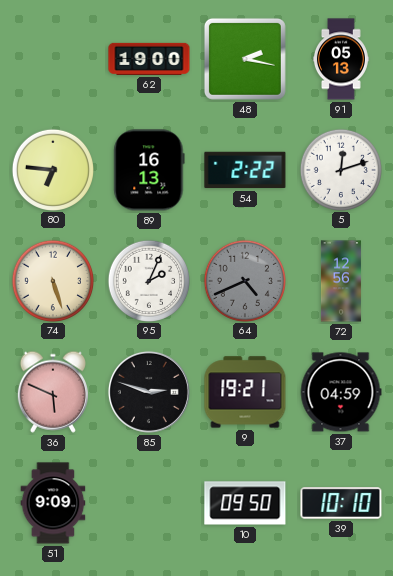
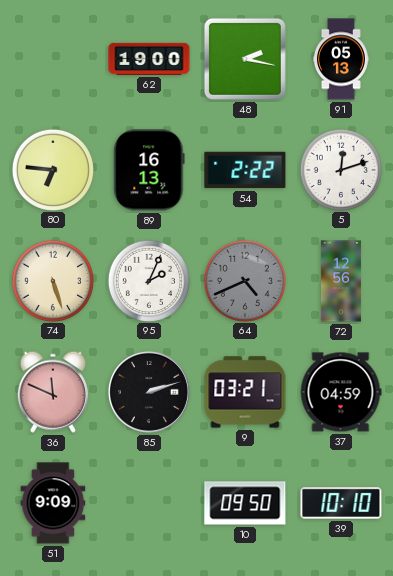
36: 5:49 -> 11:49 (53, 392)
85: 2:48 -> 2:12 (149, 392)
9: 19:21 -> 03:21 (245, 392)
